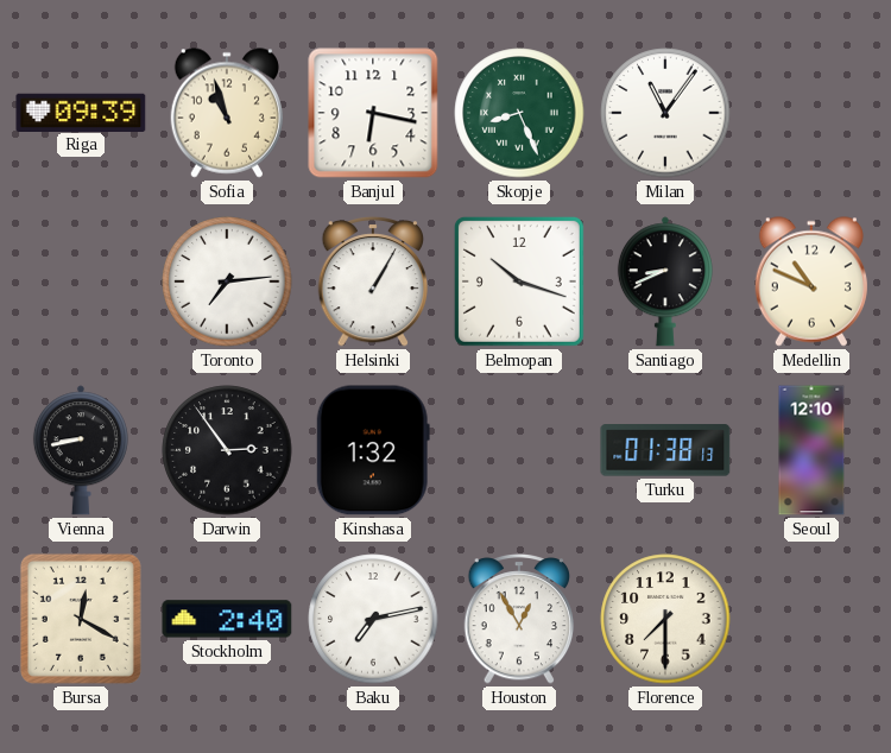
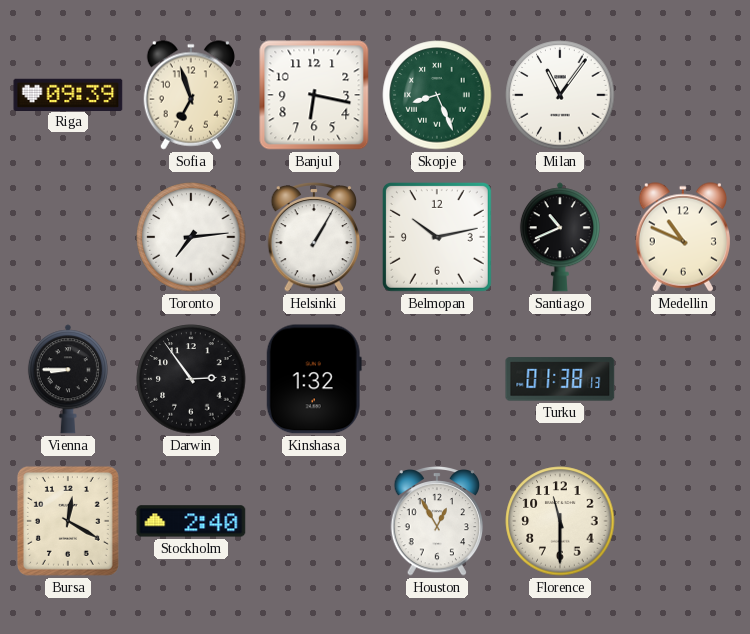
Sofia: 10:57 -> 6:57 (190, 95)
Belmopan: 10:18 -> 10:13 (437, 237)
Santiago: 8:41 -> 10:41 (560, 237)
Vienna: 8:43 -> 8:45 (68, 379)
Seoul: 12:10 -> none (811, 450)
Baku: 7:13 -> none (373, 619)
Florence: 7:30 -> 11:30 (560, 521)
